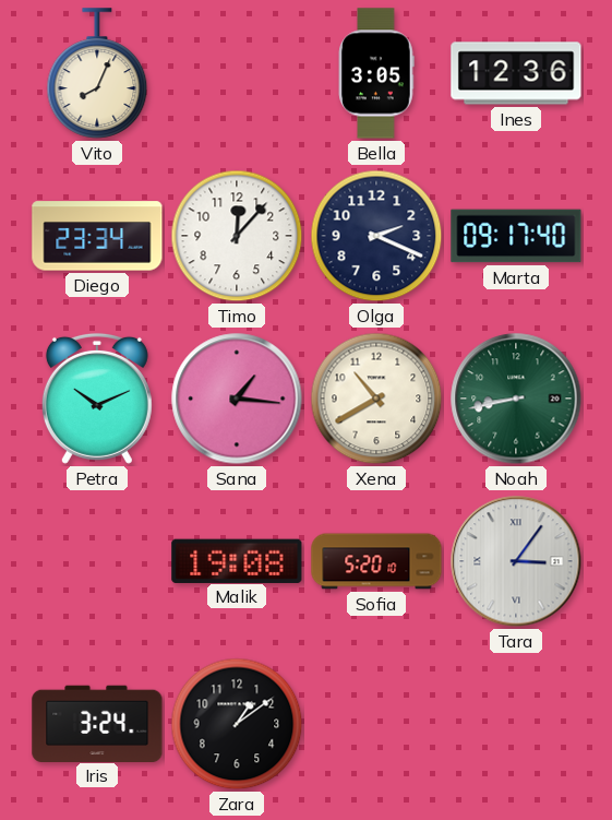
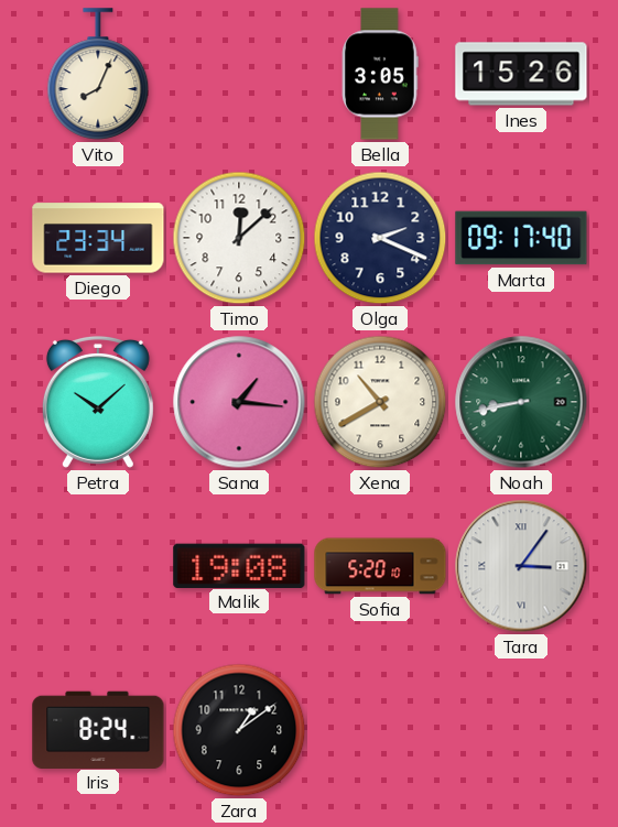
Ines: 12:36 -> 15:26 (521, 74)
Timo: 12:07 -> 12:08 (239, 238)
Petra: 10:11 -> 10:08 (98, 402)
Iris: 3:24 -> 8:24 (98, 729)
